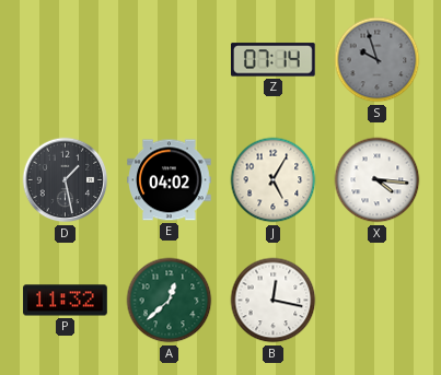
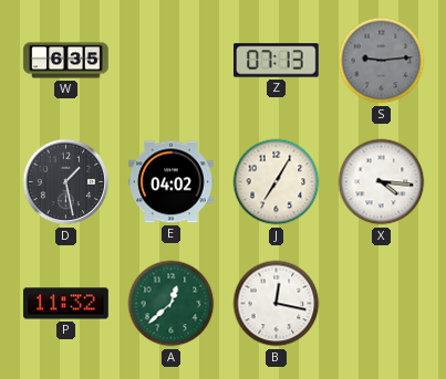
W: none -> 6:35 (66, 61)
Z: 07:14 -> 07:13 (277, 61)
S: 9:57 -> 9:14 (382, 61)
J: 5:05 -> 7:05 (277, 182)
